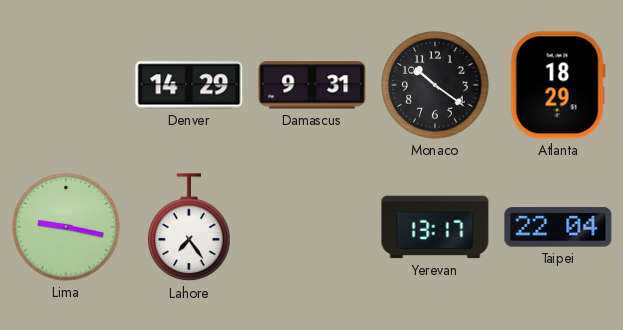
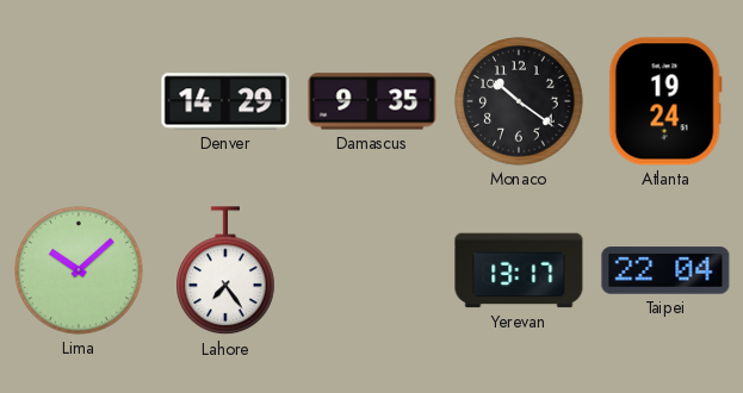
Damascus: 9:31 -> 9:35 (372, 101)
Atlanta: 18:29 -> 19:24 (665, 101)
Lima: 9:17 -> 10:08 (79, 270)
